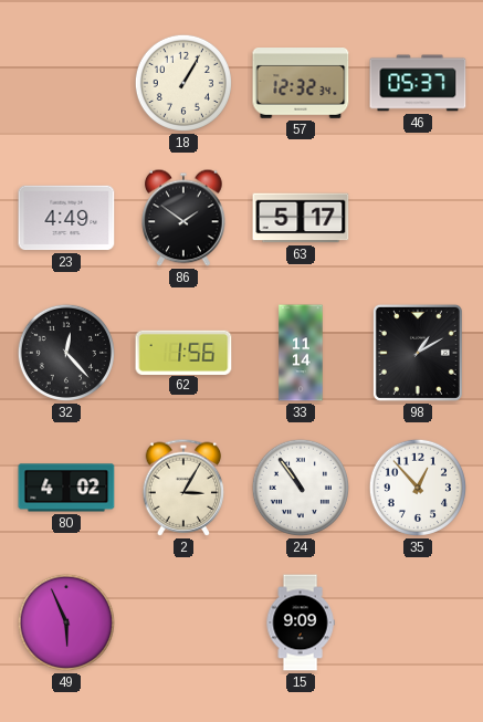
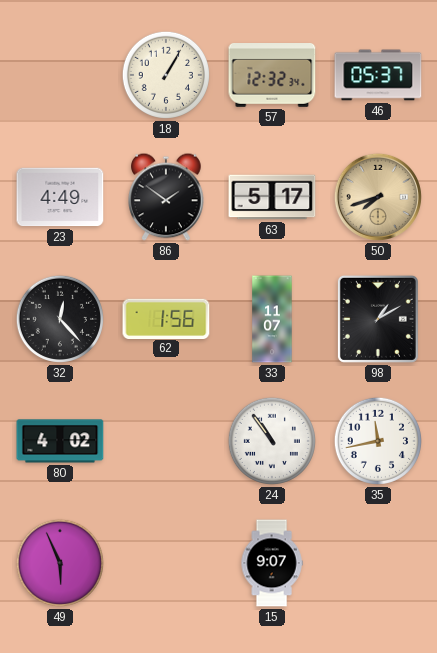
50: none -> 7:42 (378, 197)
33: 11:14 -> 11:07 (272, 319)
2: 3:05 -> none (183, 488)
35: 12:53 -> 11:43 (378, 441)
15: 9:09 -> 9:07 (272, 563)
